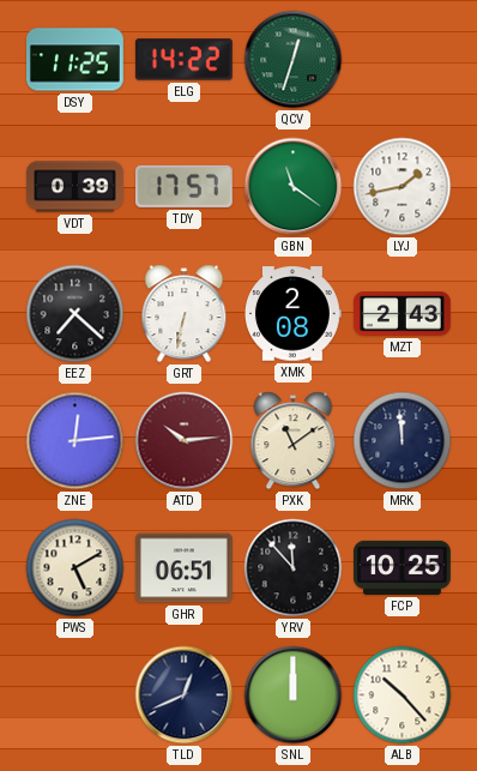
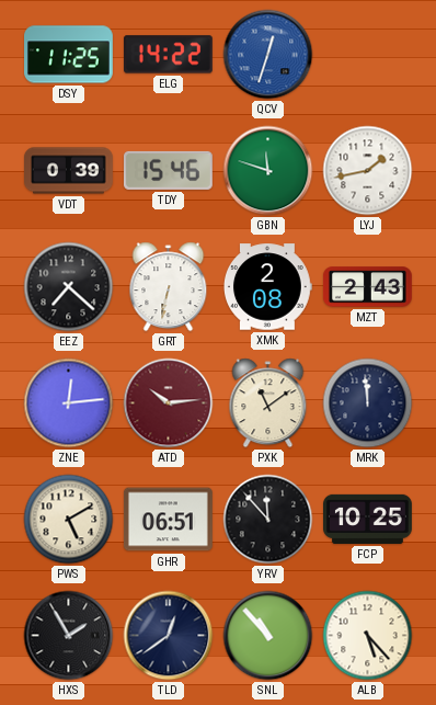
QCV dial: green -> blue (268, 55)
TDY: 17:57 -> 15:46 (168, 170)
GBN: 11:21 -> 11:48 (268, 171)
HXS: none -> 1:55 (69, 636)
TLD: 12:41 -> 12:39 (169, 636)
SNL: 12:00 -> 10:53 (268, 636)
ALB: 10:23 -> 5:23 (368, 636)
